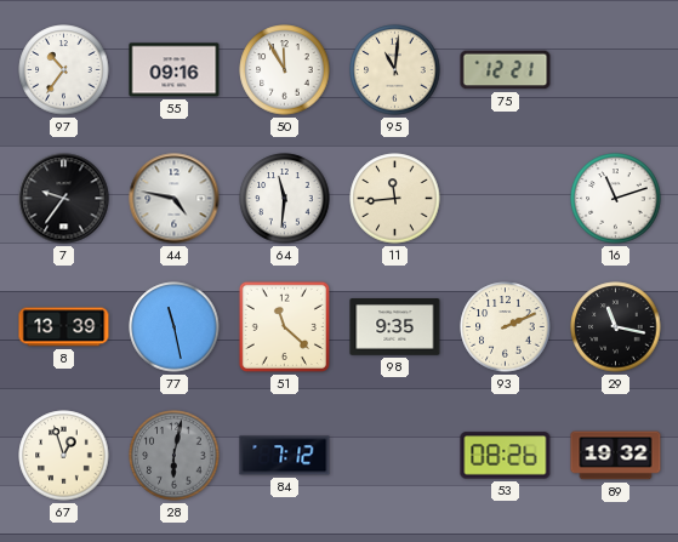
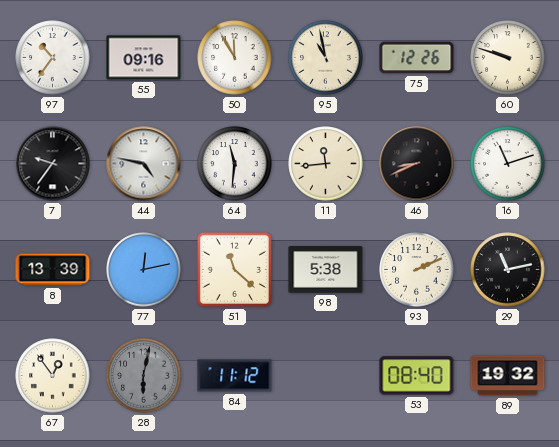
95: 11:01 -> 10:58 (326, 58)
75: 12:21 -> 12:26 (417, 58)
60: none -> 9:48 (508, 58)
46: none -> 8:41 (417, 164)
77: 11:28 -> 12:13 (144, 270)
98: 9:35 -> 5:38 (326, 270)
29: 11:17 -> 11:13 (508, 270)
67: 12:57 -> 12:54 (53, 376)
84: 7:12 -> 11:12 (235, 376)
53: 08:26 -> 08:40 (417, 376)
